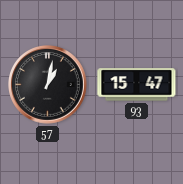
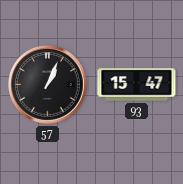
57: 1:02 -> 1:04 (48, 85)
